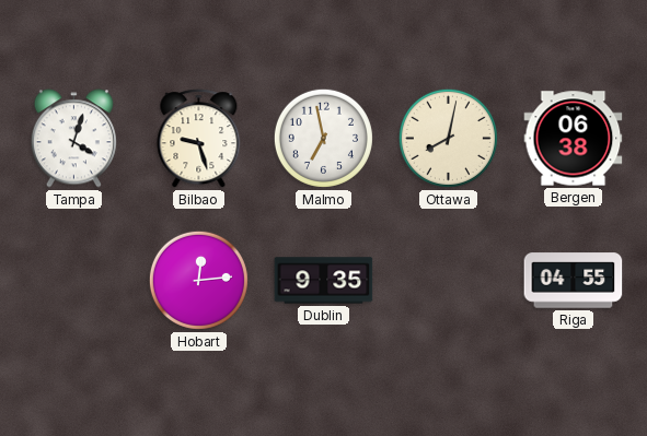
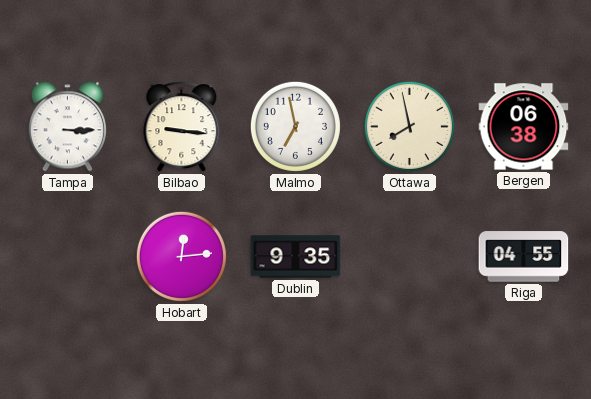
Tampa: 4:03 -> 3:15 (67, 127)
Bilbao: 9:27 -> 9:16 (182, 127)
Ottawa: 8:02 -> 7:58 (409, 126)
